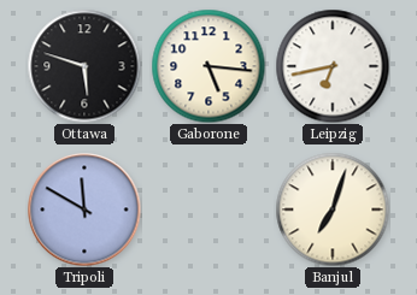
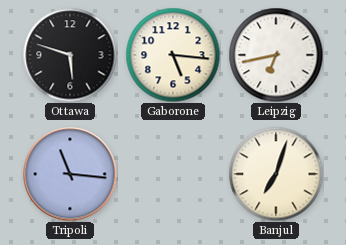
Tripoli: 11:50 -> 11:16 (70, 174)
